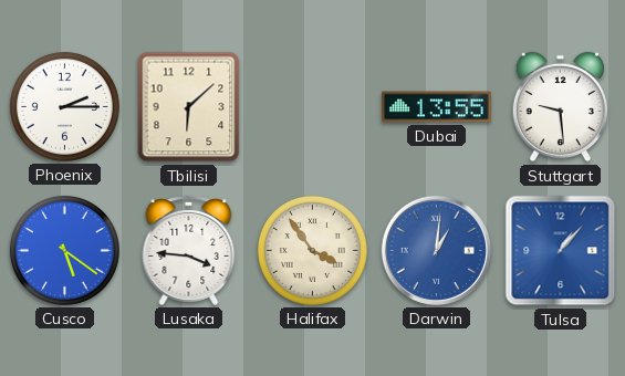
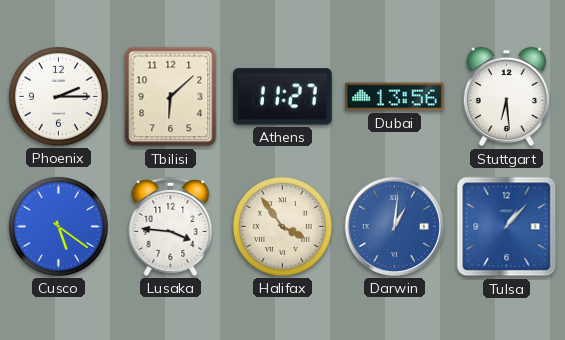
Athens: none -> 11:27 (282, 97)
Dubai: 13:55 -> 13:56 (395, 97)
Stuttgart: 9:29 -> 6:29 (506, 97)
